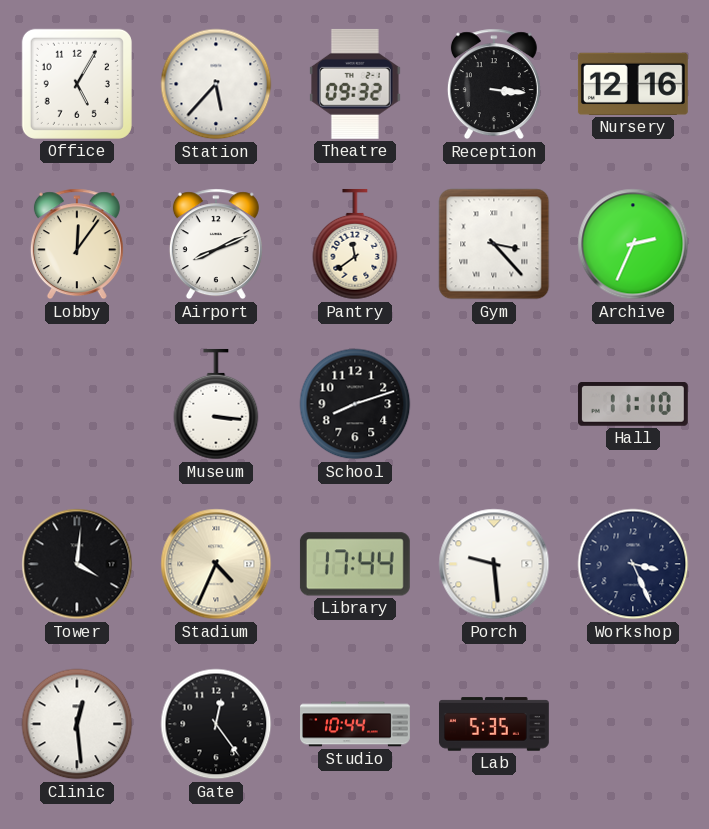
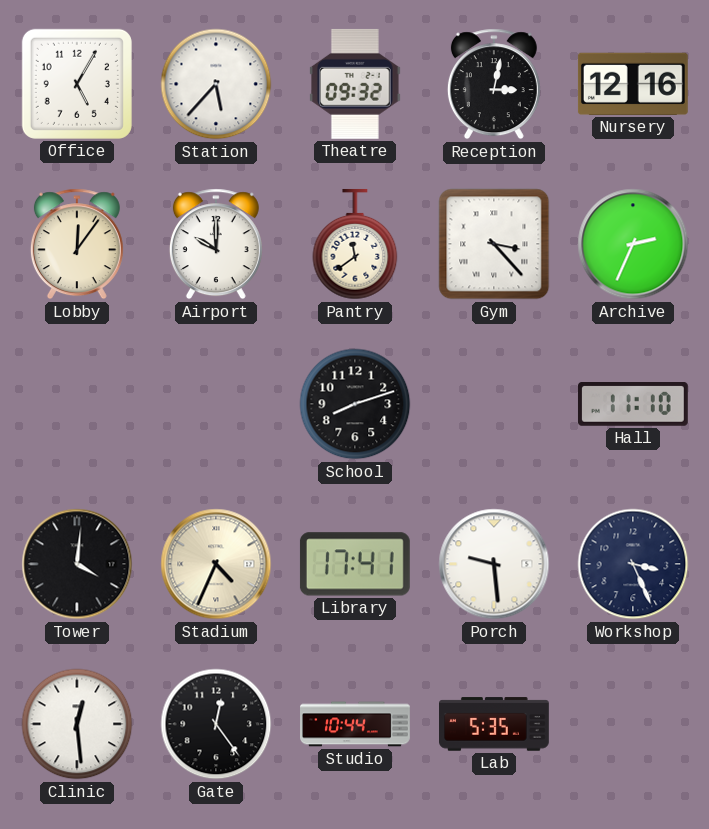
Reception: 3:16 -> 3:02 (494, 84)
Airport: 8:11 -> 10:00 (216, 244)
Museum: 3:16 -> none (216, 404)
Library: 17:44 -> 17:41 (355, 564)
